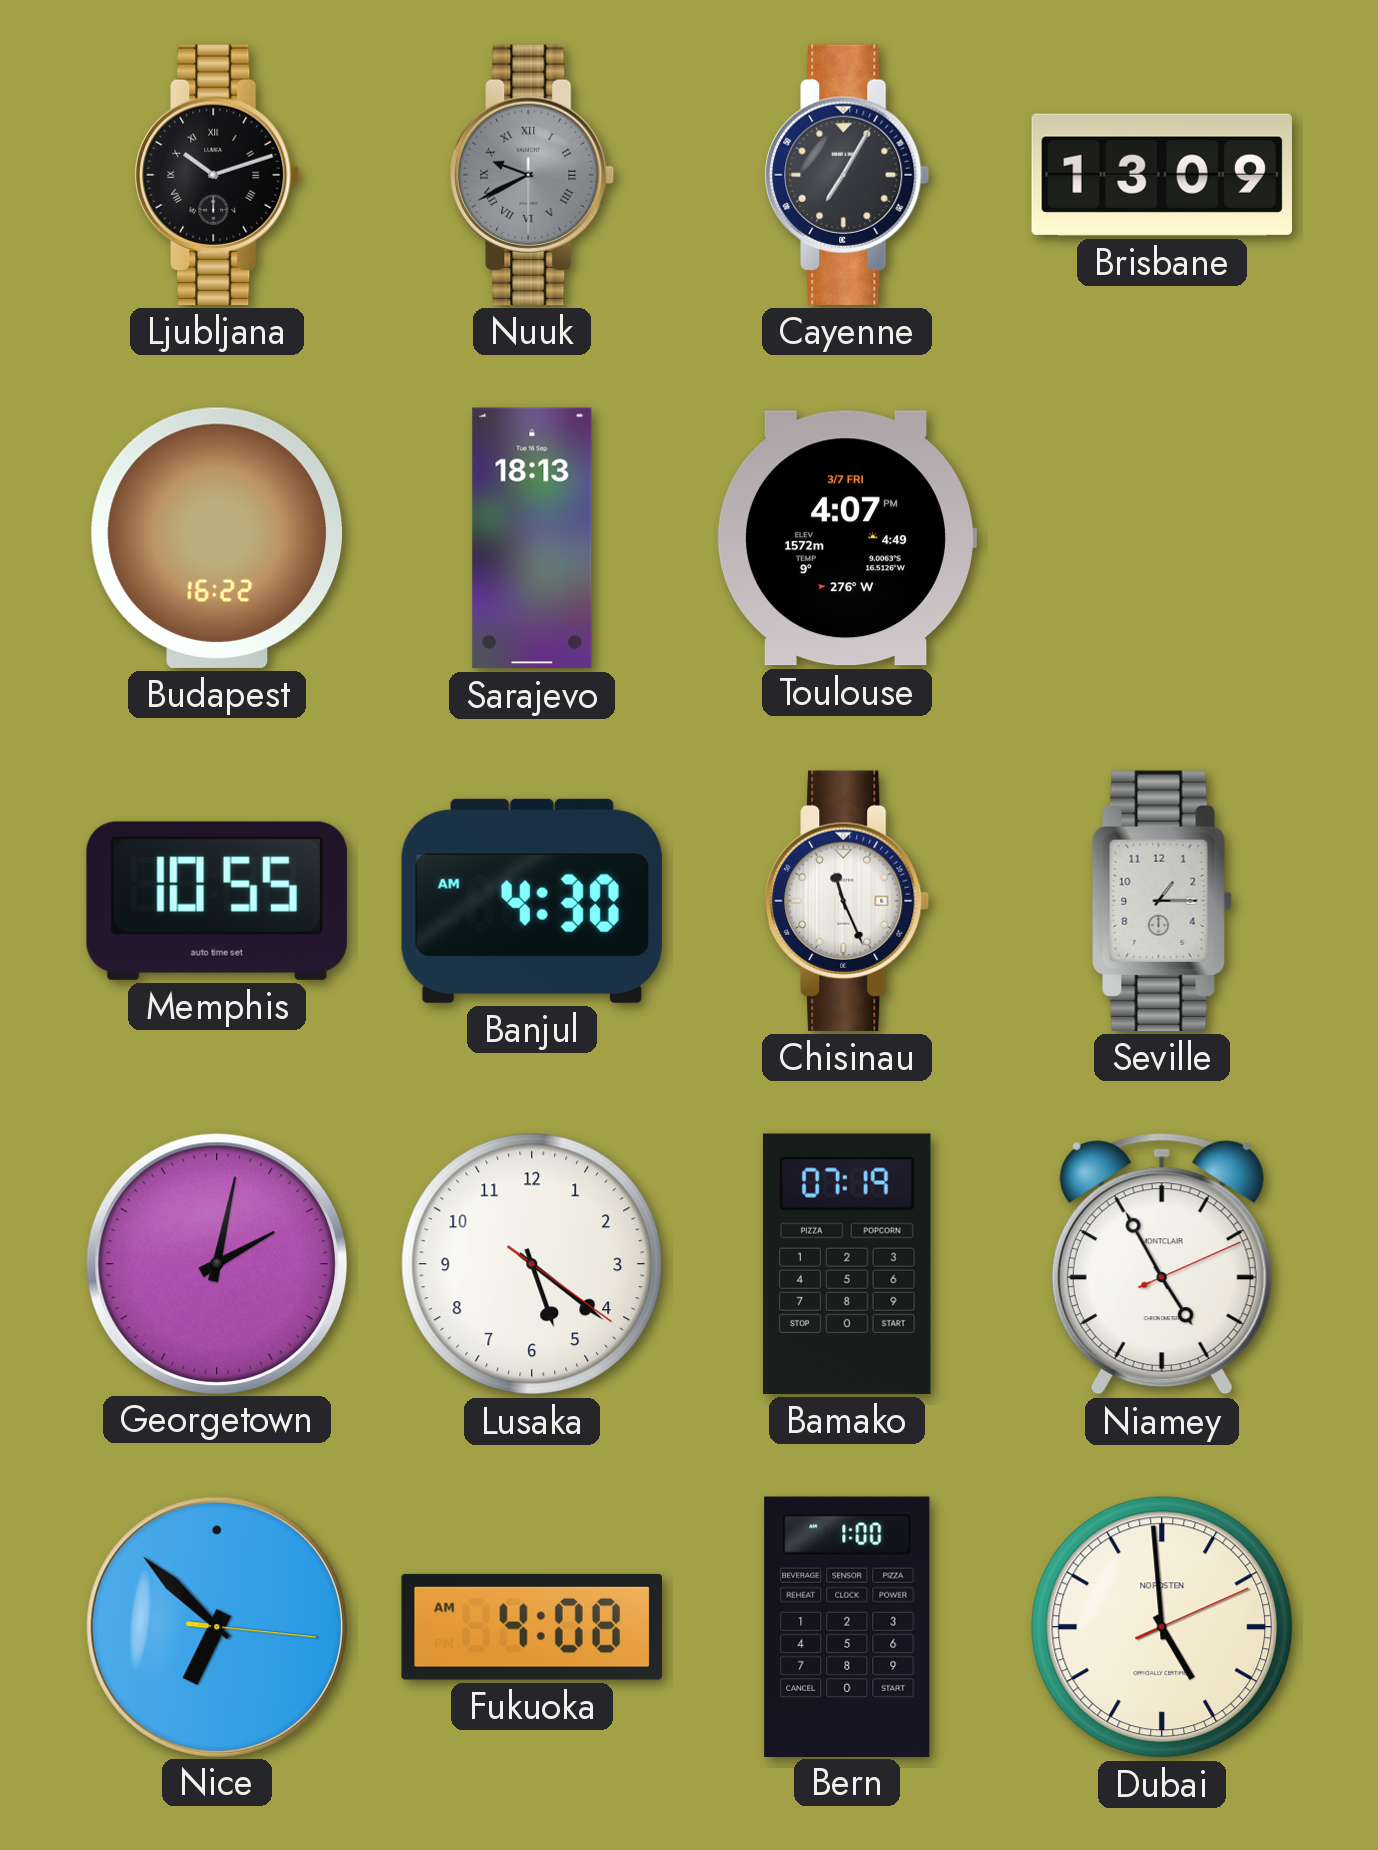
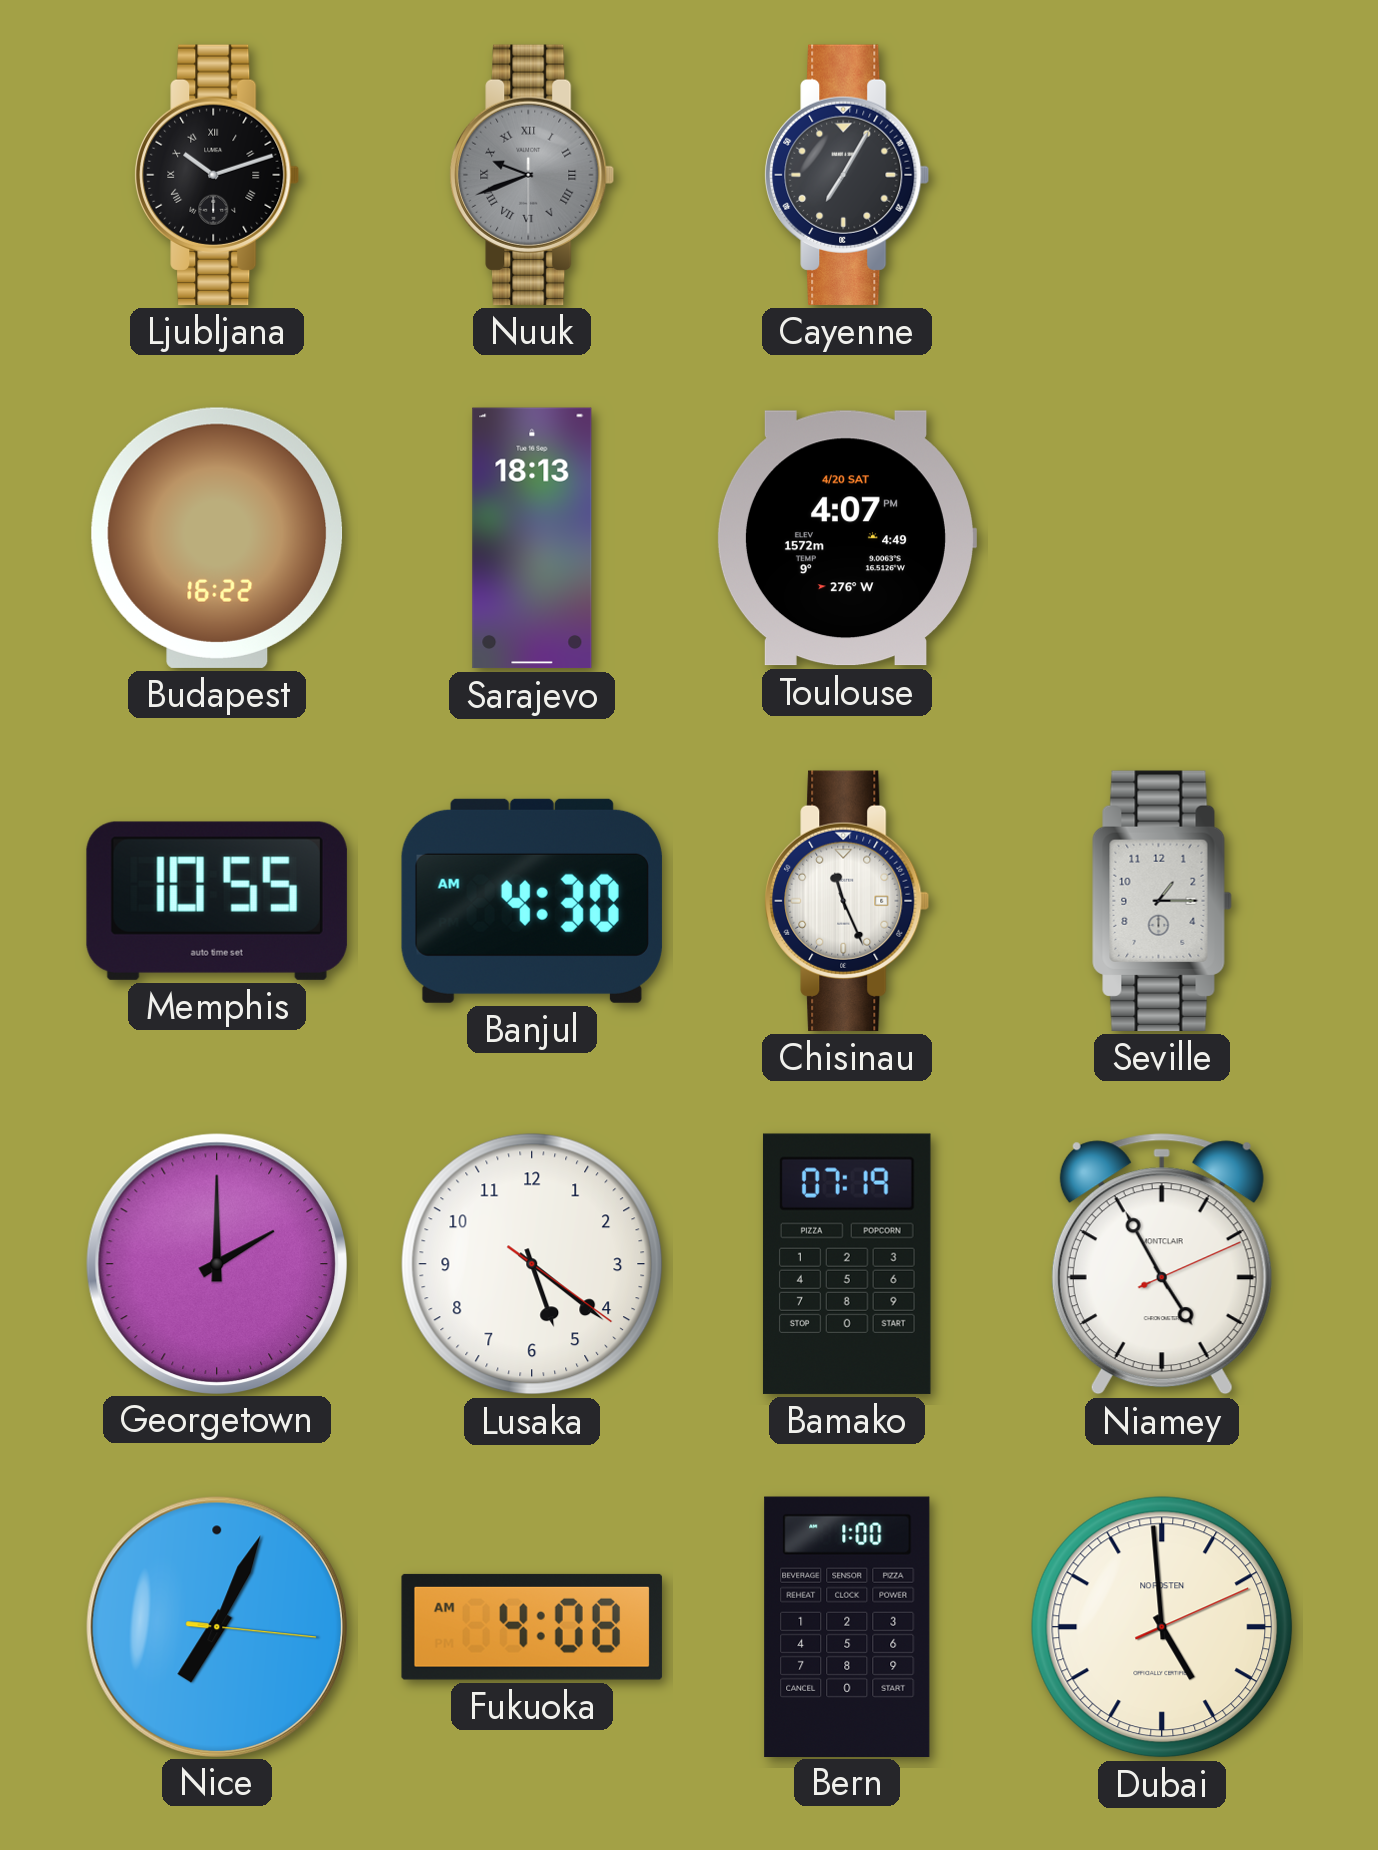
Nuuk: 9:40 -> 9:41 (532, 175)
Brisbane: 13:09 -> none (1162, 175)
Toulouse date: 3/7 FRI -> 4/20 SAT (846, 538)
Georgetown: 2:02 -> 2:00 (216, 1263)
Nice: 6:52 -> 7:04 (216, 1626)
